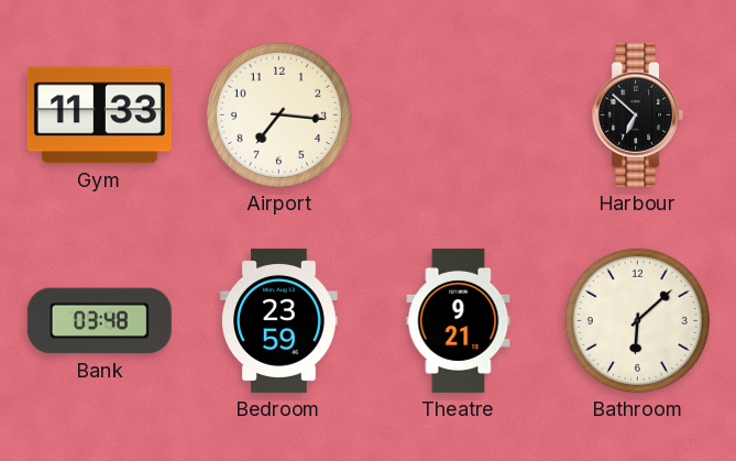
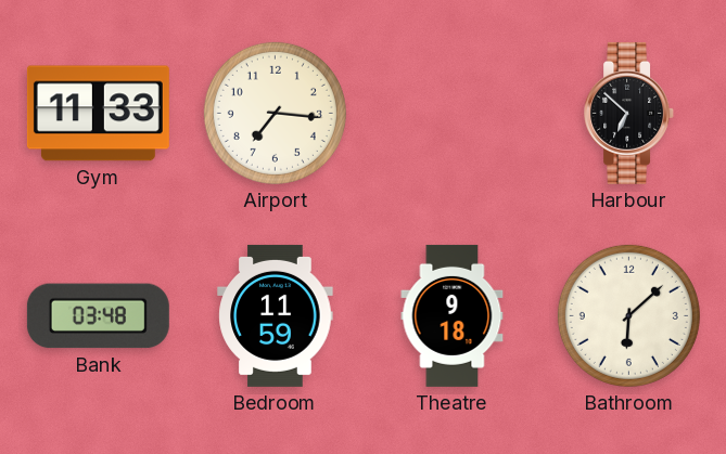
Bedroom: 23:59 -> 11:59 (276, 315)
Theatre: 9:21 -> 9:18 (453, 315)
